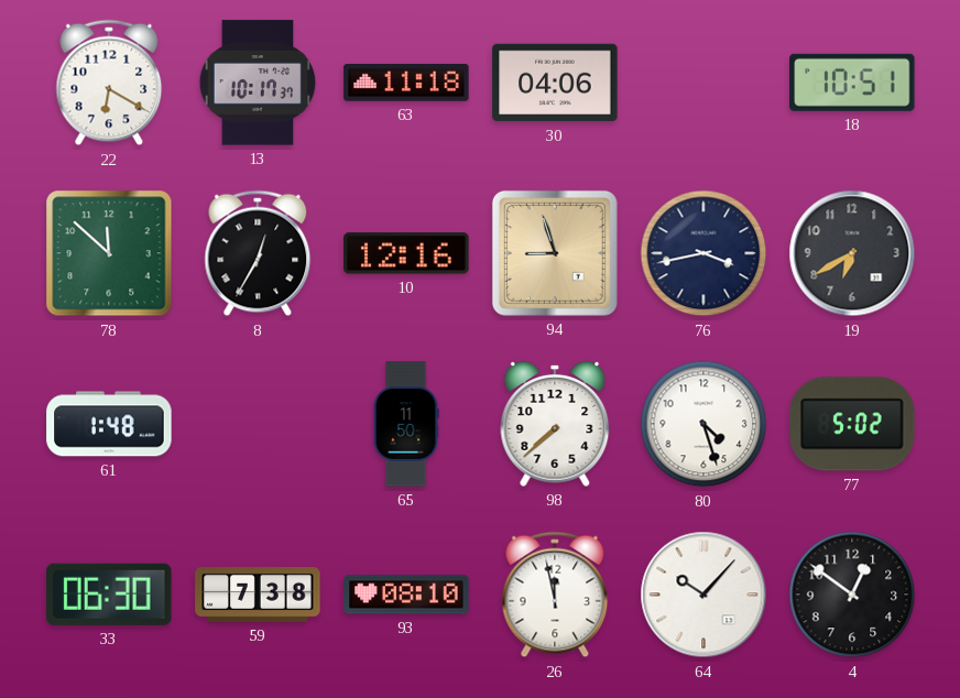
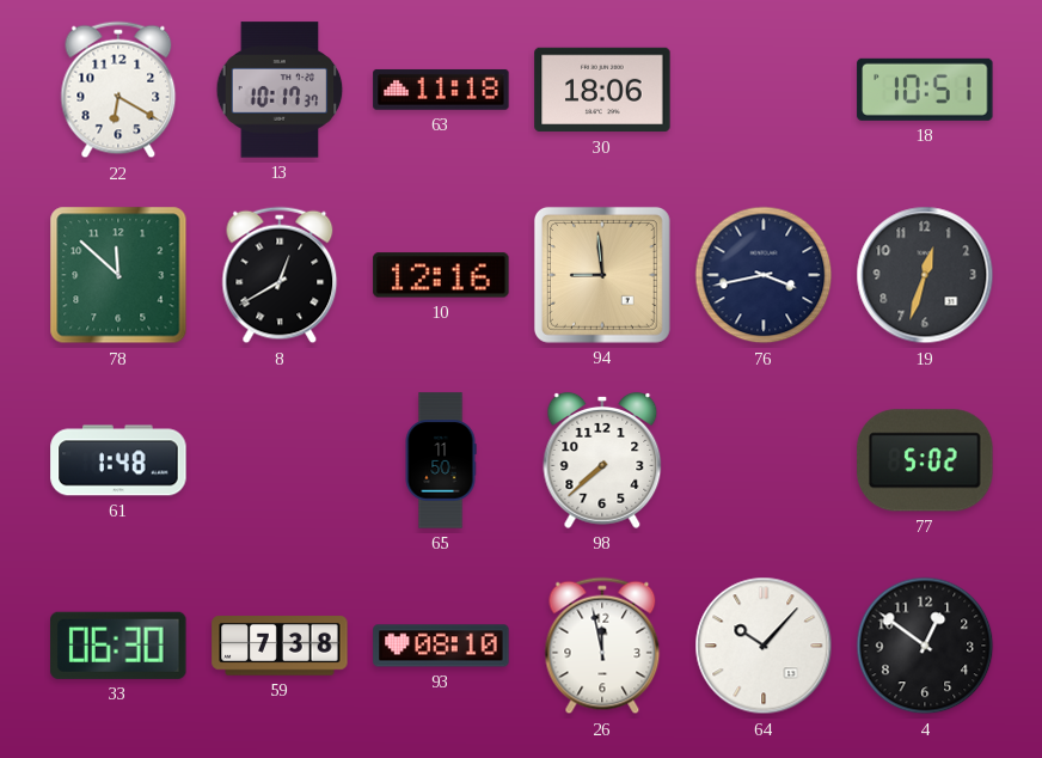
30: 04:06 -> 18:06 (602, 90)
8: 12:35 -> 12:40 (280, 275)
94: 8:57 -> 8:59 (602, 275)
19: 6:40 -> 12:33 (925, 275)
80: 4:27 -> none (703, 424)
